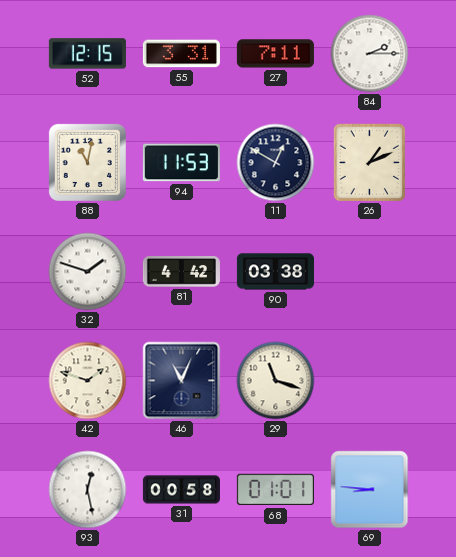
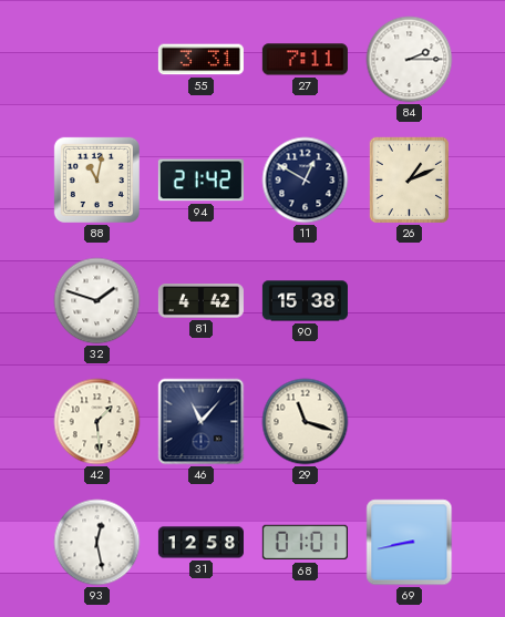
52: 12:15 -> none (87, 54)
94: 11:53 -> 21:42 (200, 181)
90: 03:38 -> 15:38 (305, 301)
42: 1:48 -> 1:29 (97, 422)
46: 11:04 -> 11:07 (202, 422)
31: 00:58 -> 12:58 (200, 543)
69: 8:46 -> 8:43 (410, 543)
